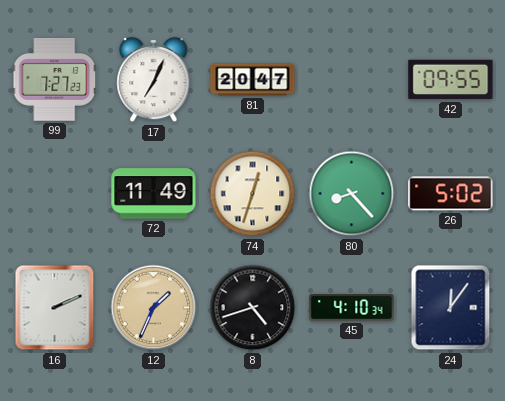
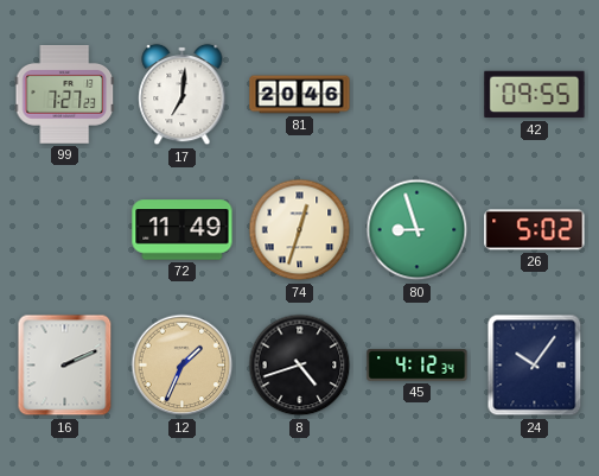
17: 7:04 -> 7:01 (183, 95)
81: 20:47 -> 20:46 (300, 95)
80: 8:23 -> 8:57 (418, 230)
45: 4:10 -> 4:12 (418, 366)
24: 12:06 -> 10:06 (535, 366)
